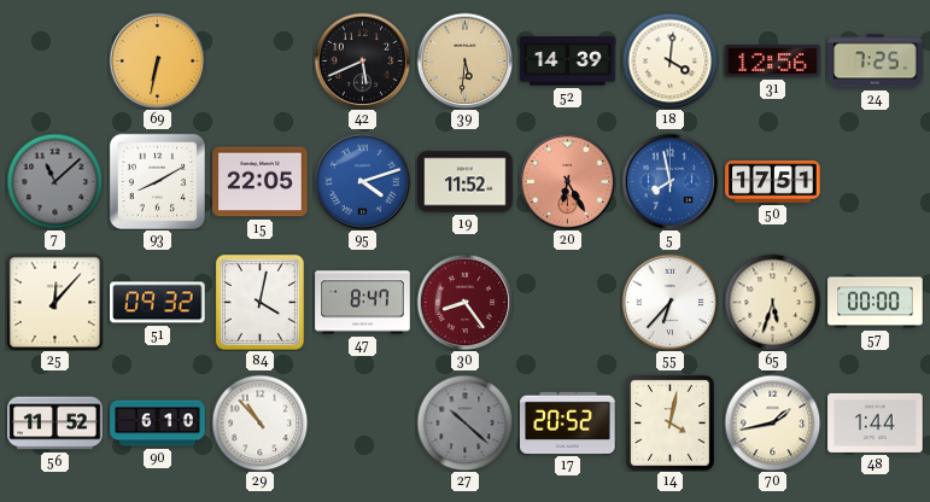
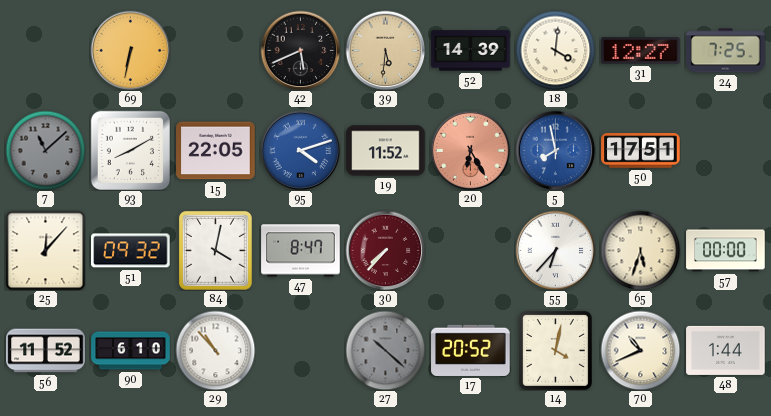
31: 12:56 -> 12:27 (641, 51)
30: 8:24 -> 7:37 (385, 250)
70: 1:43 -> 10:41 (640, 350)
